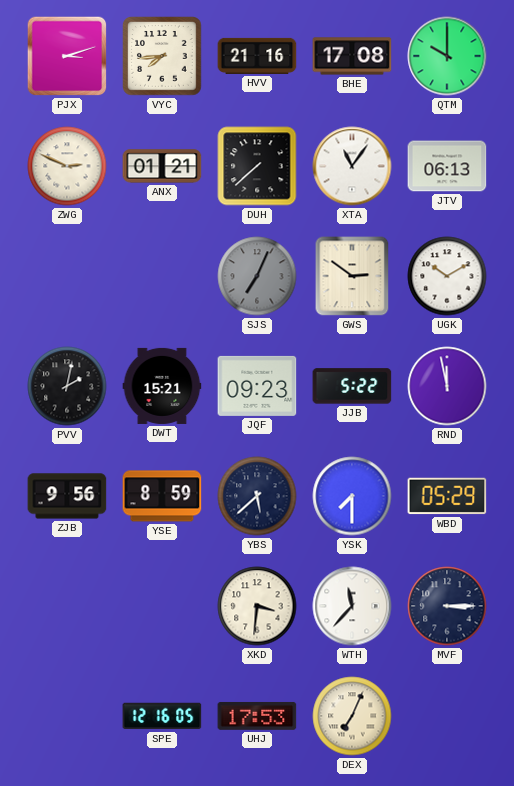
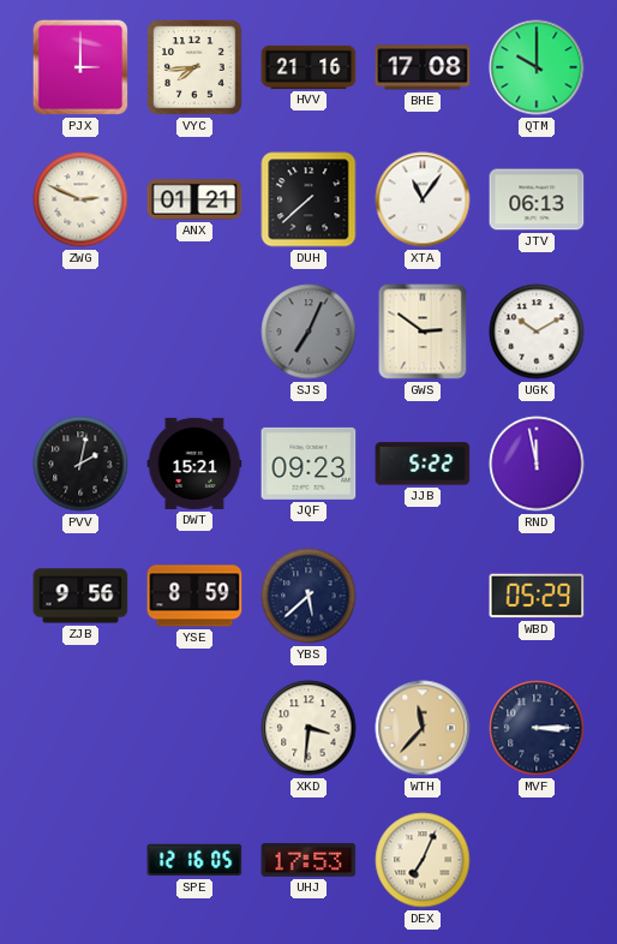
PJX: 3:12 -> 3:00 (80, 67)
YSK: 7:30 -> none (352, 496)
WTH dial: white -> champagne (423, 728)
